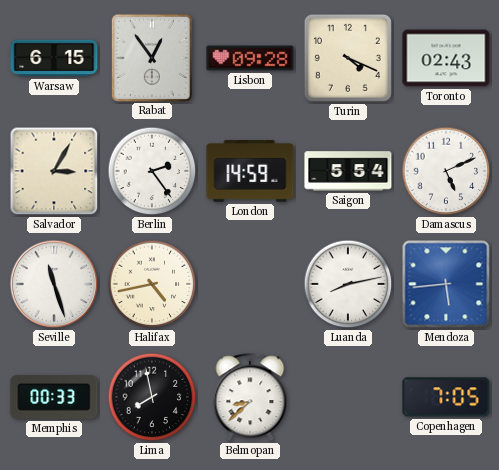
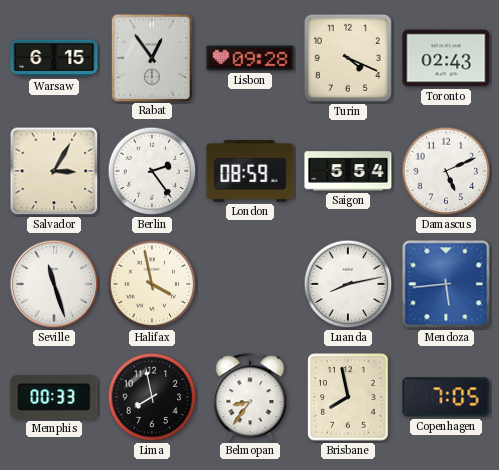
London: 14:59 -> 08:59 (250, 172)
Halifax: 4:43 -> 3:58 (152, 284)
Belmopan: 8:38 -> 8:36 (250, 398)
Brisbane: none -> 7:58 (348, 397)
